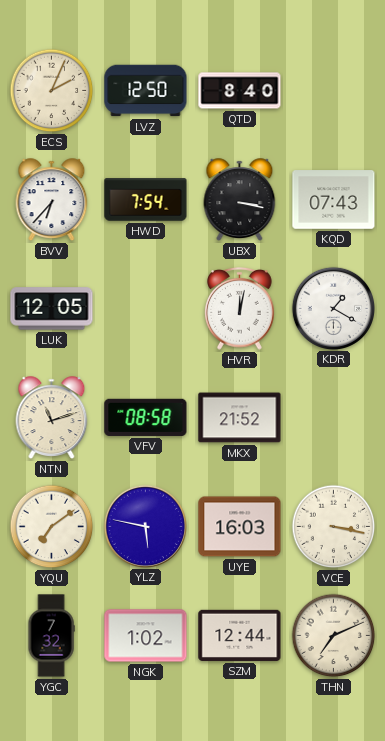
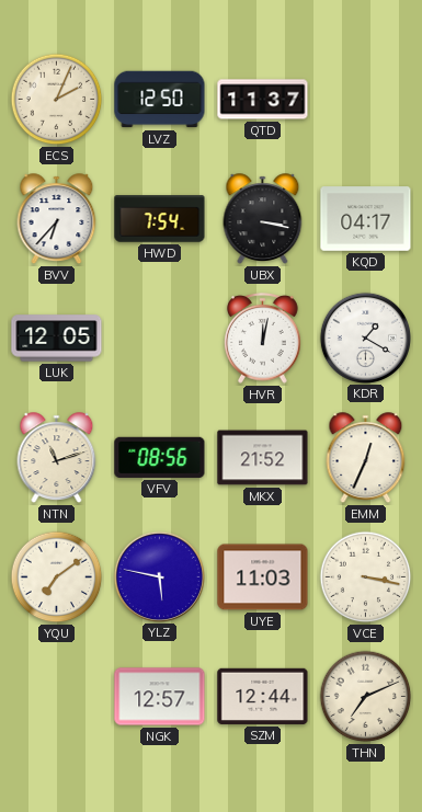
QTD: 8:40 -> 11:37 (263, 100)
KQD: 07:43 -> 04:17 (366, 219)
VFV: 08:58 -> 08:56 (160, 457)
EMM: none -> 12:34 (366, 458)
UYE: 16:03 -> 11:03 (263, 577)
YGC: 7:32 -> none (51, 636)
NGK: 1:02 -> 12:57 (160, 697)
